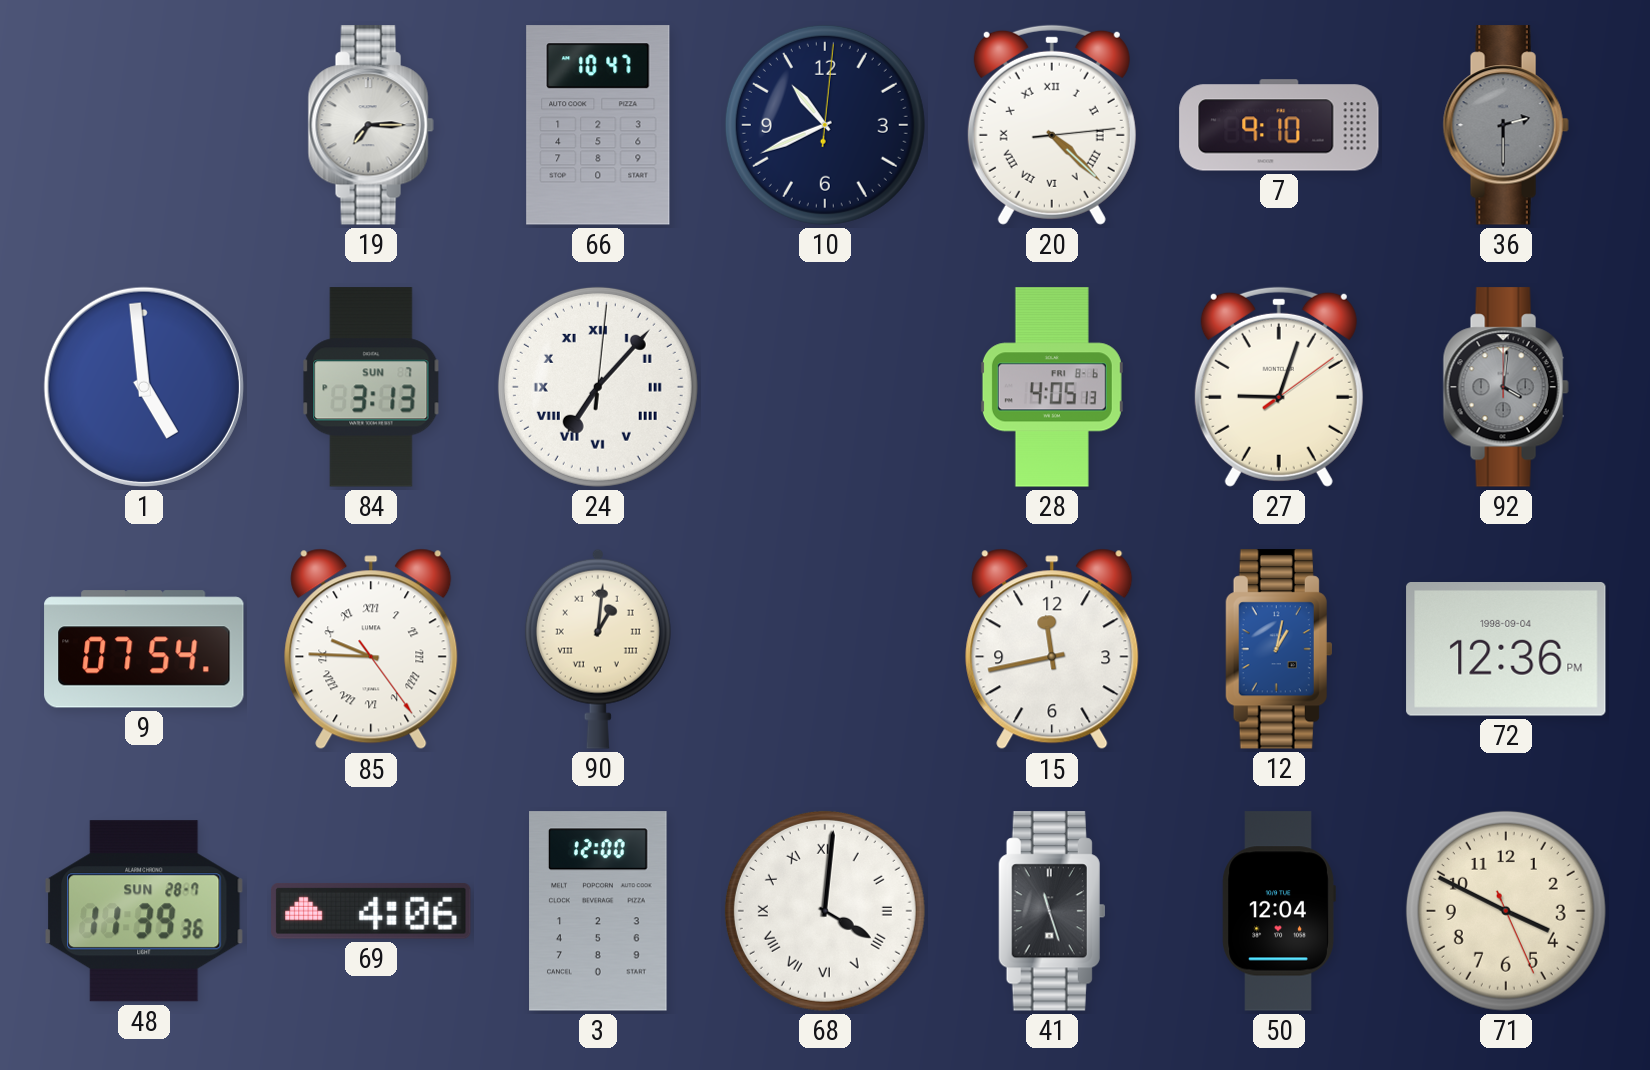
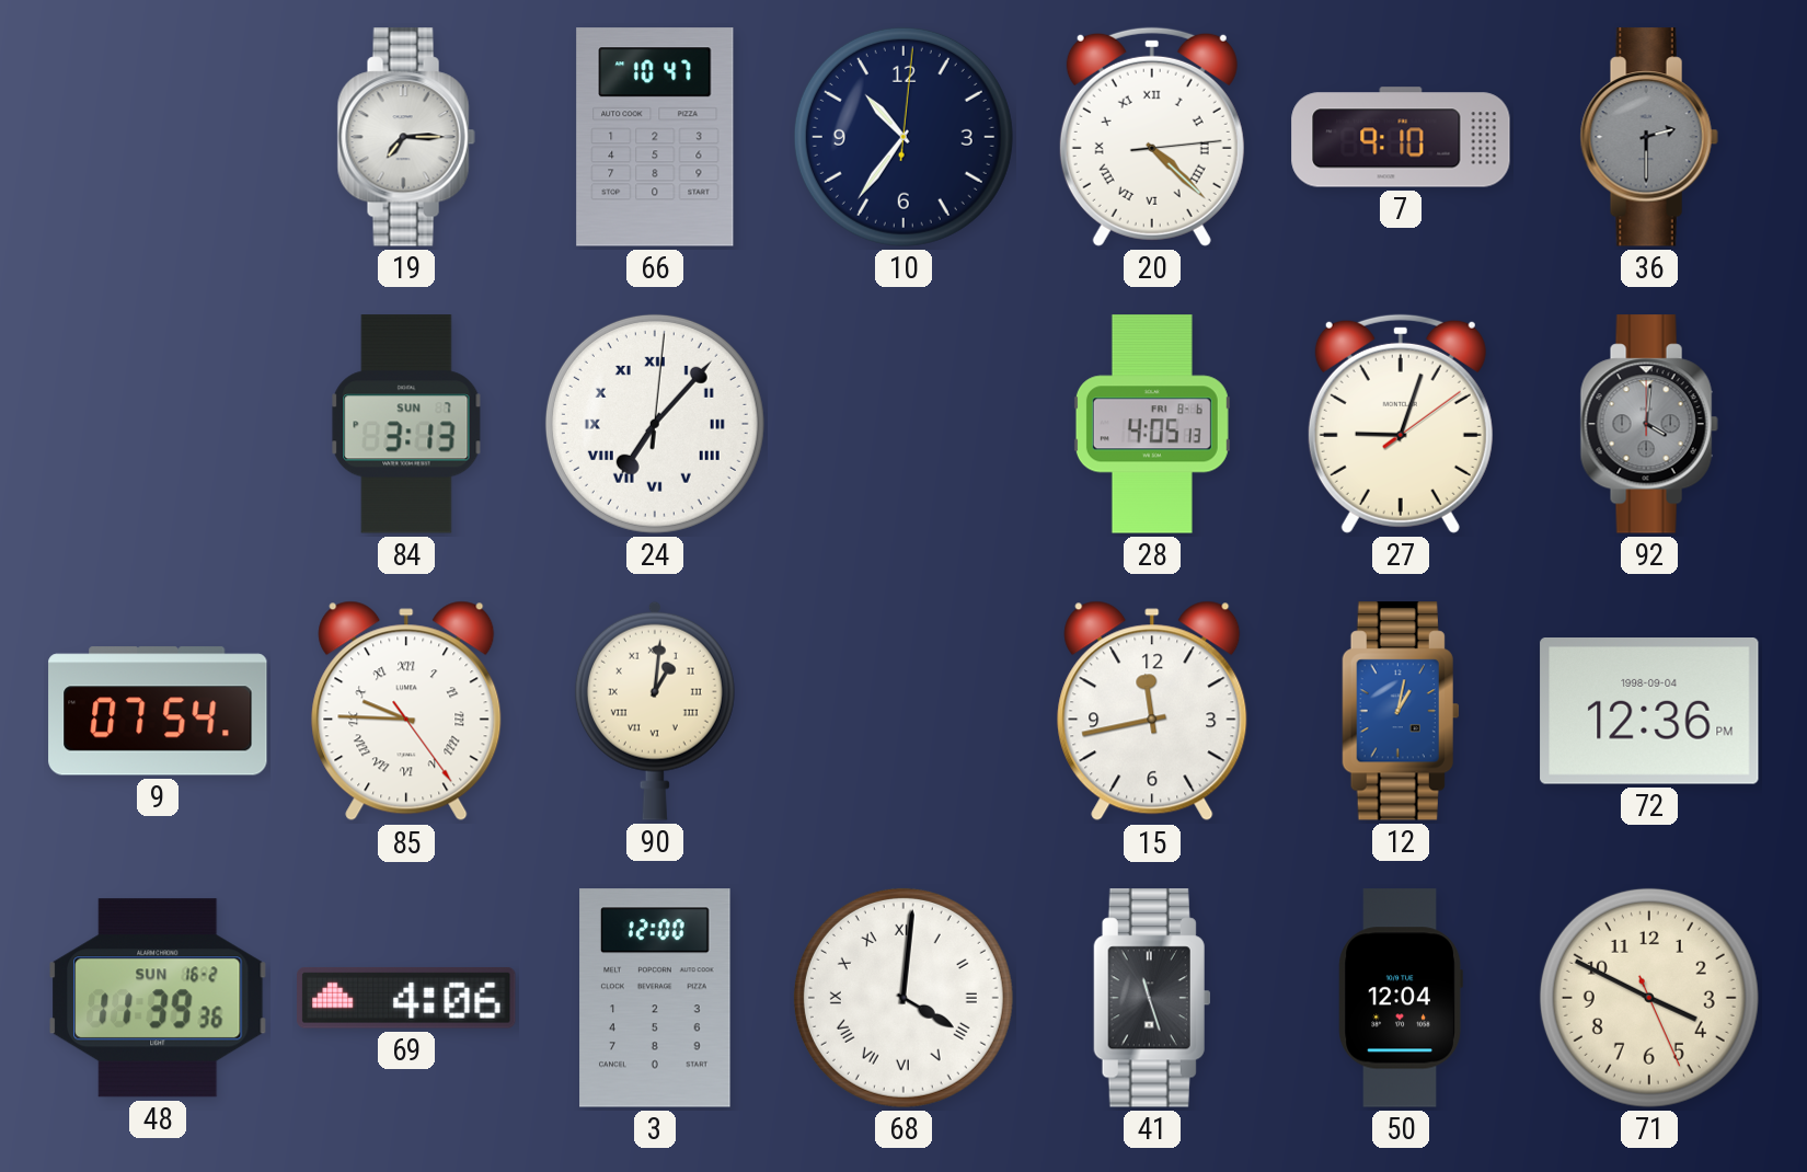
10: 10:41 -> 10:36 (903, 137)
1: 4:59 -> none (144, 387)
48 date: SUN 28-7 -> SUN 16-2 (158, 998)
